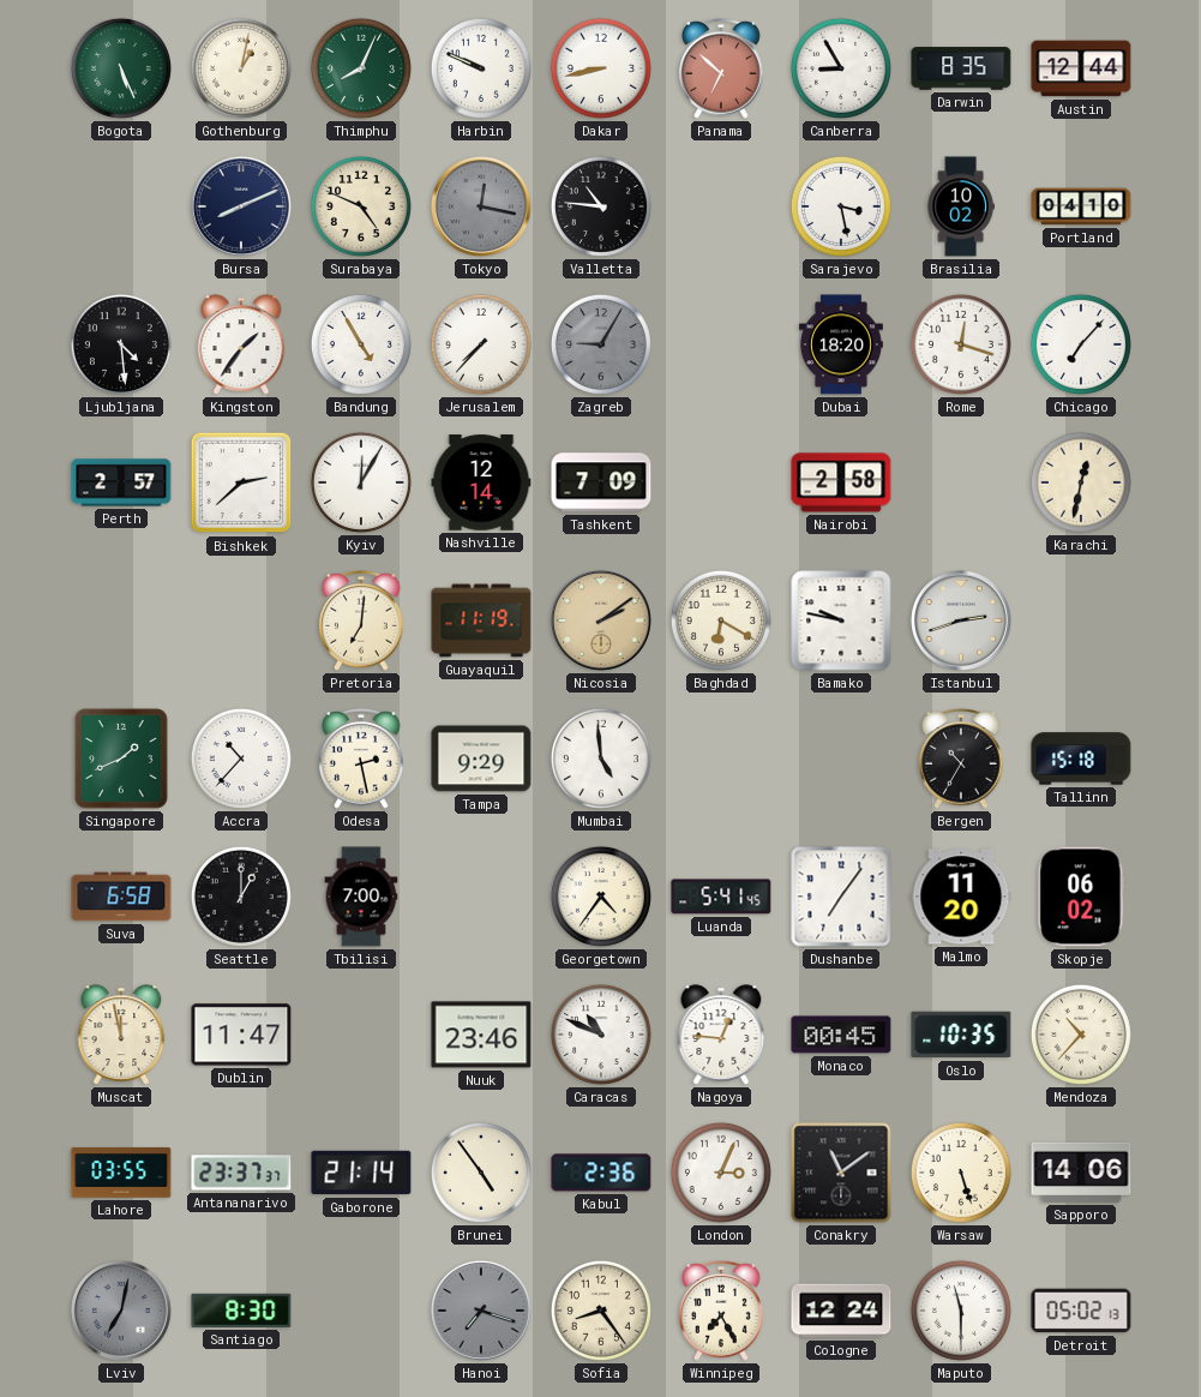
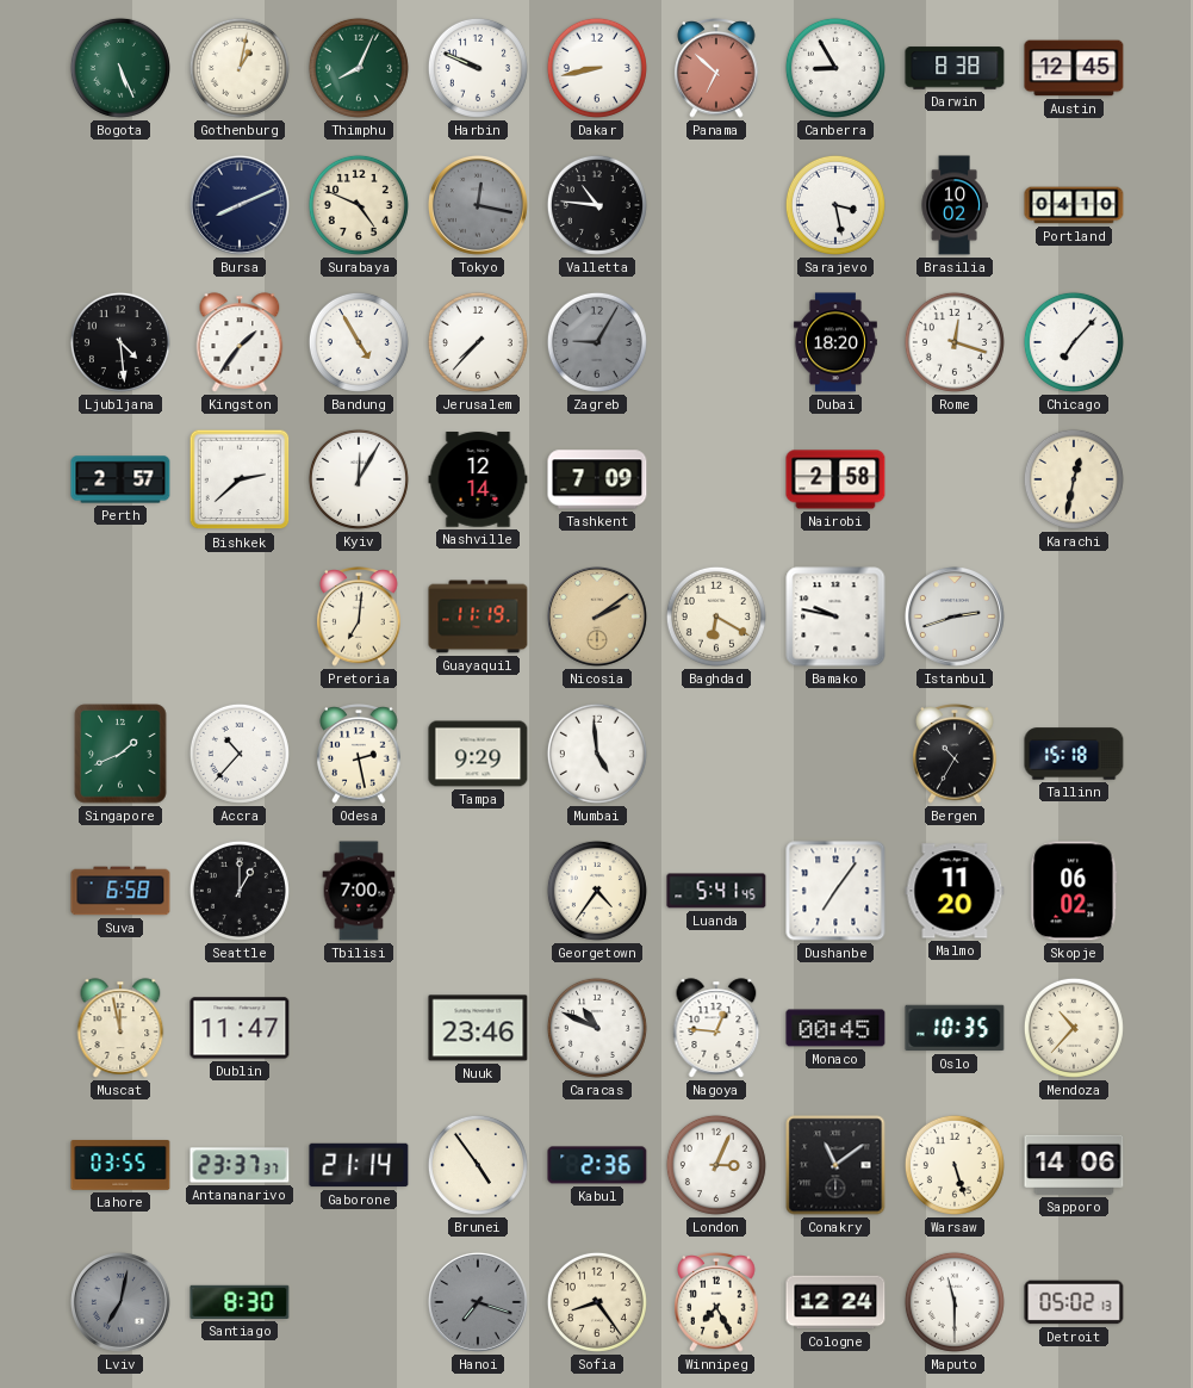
Darwin: 8:35 -> 8:38 (955, 68)
Austin: 12:44 -> 12:45 (1074, 68)
